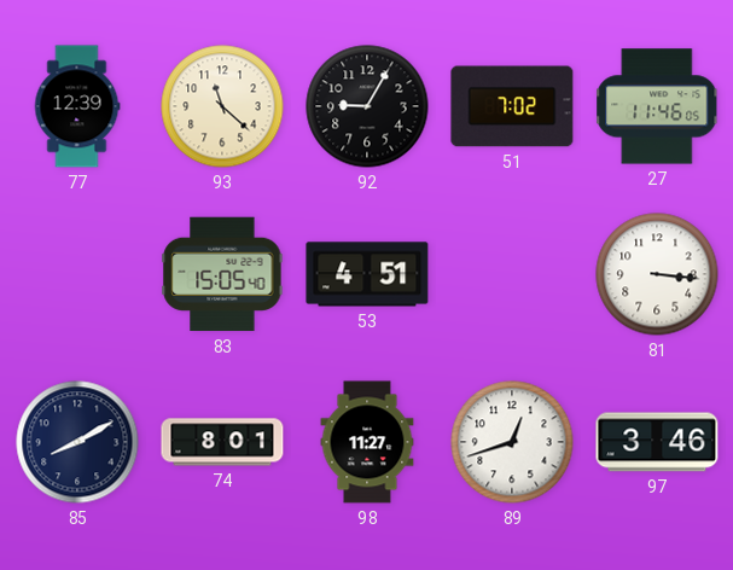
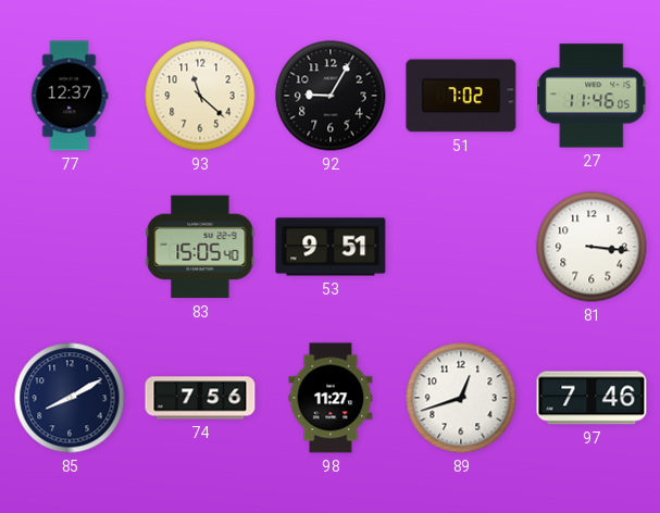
77: 12:39 -> 12:37 (70, 96)
53: 4:51 -> 9:51 (331, 247)
74: 8:01 -> 7:56 (200, 398)
97: 3:46 -> 7:46 (591, 398)
